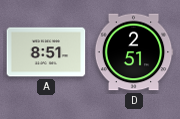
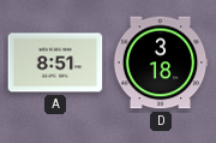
D: 2:51 -> 3:18 (161, 62)
